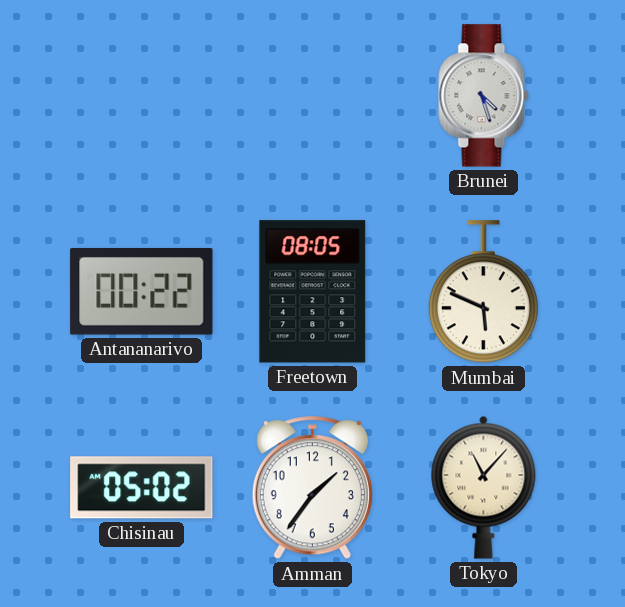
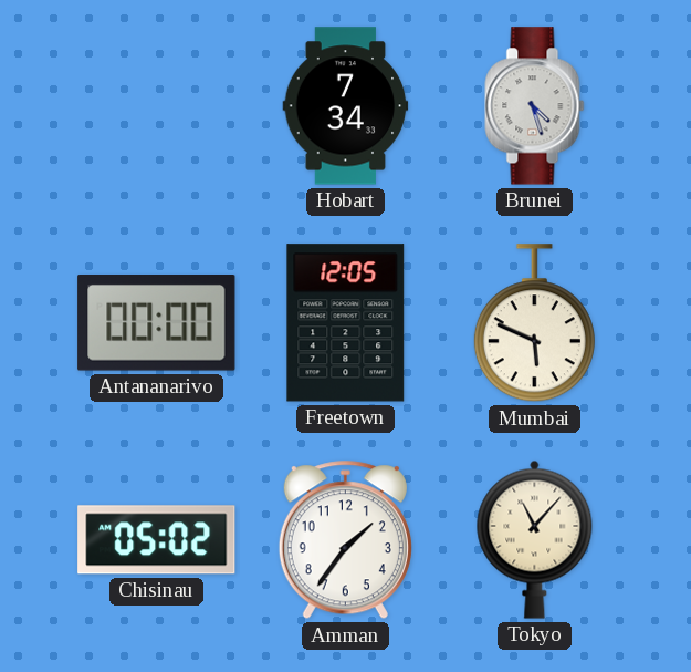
Hobart: none -> 7:34 (346, 106)
Antananarivo: 00:22 -> 00:00 (157, 323)
Freetown: 08:05 -> 12:05 (346, 323)
